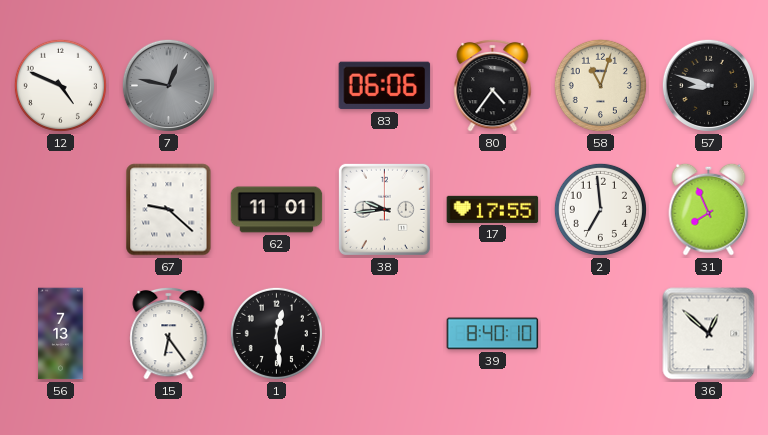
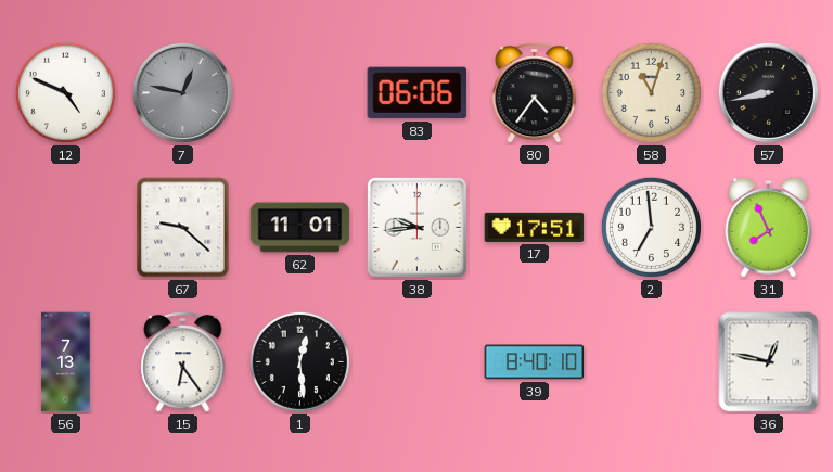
57: 8:48 -> 8:43 (768, 92)
17: 17:55 -> 17:51 (535, 227)
36: 12:52 -> 12:47 (769, 362)
